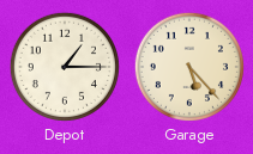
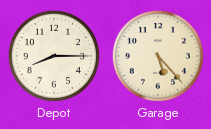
Depot: 1:15 -> 8:15 (54, 56)
